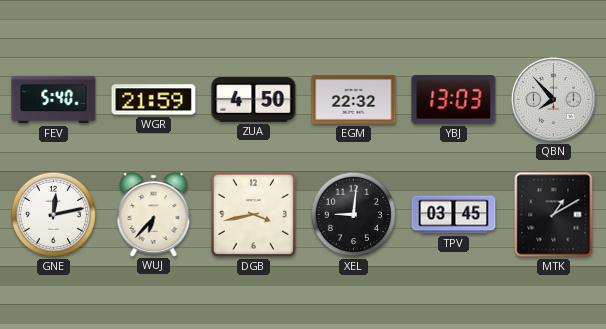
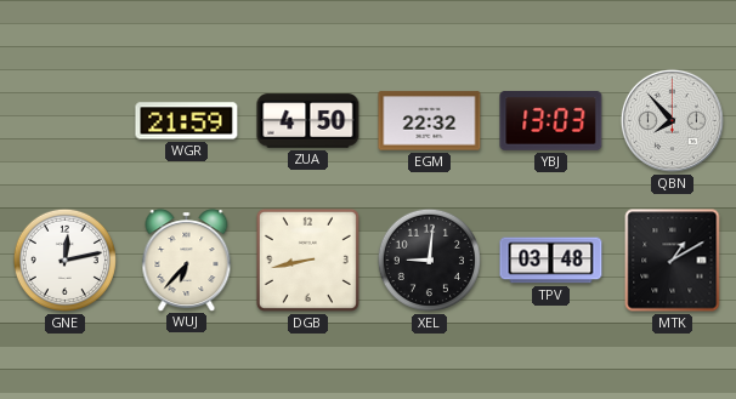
FEV: 5:40 -> none (54, 100)
DGB: 3:43 -> 8:43 (307, 260)
TPV: 03:45 -> 03:48 (551, 261)
